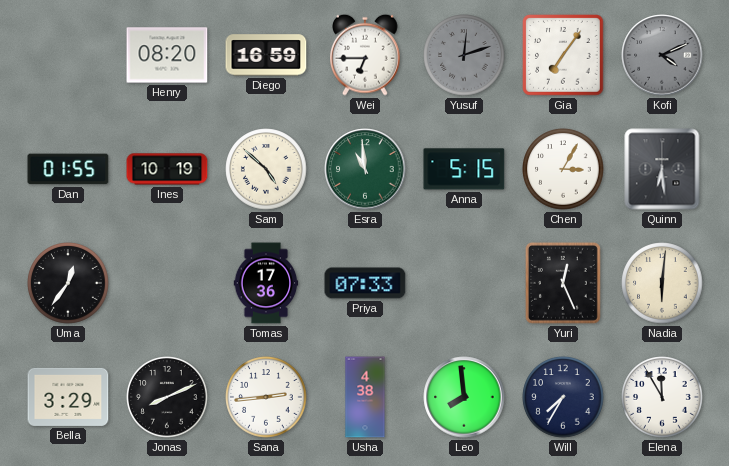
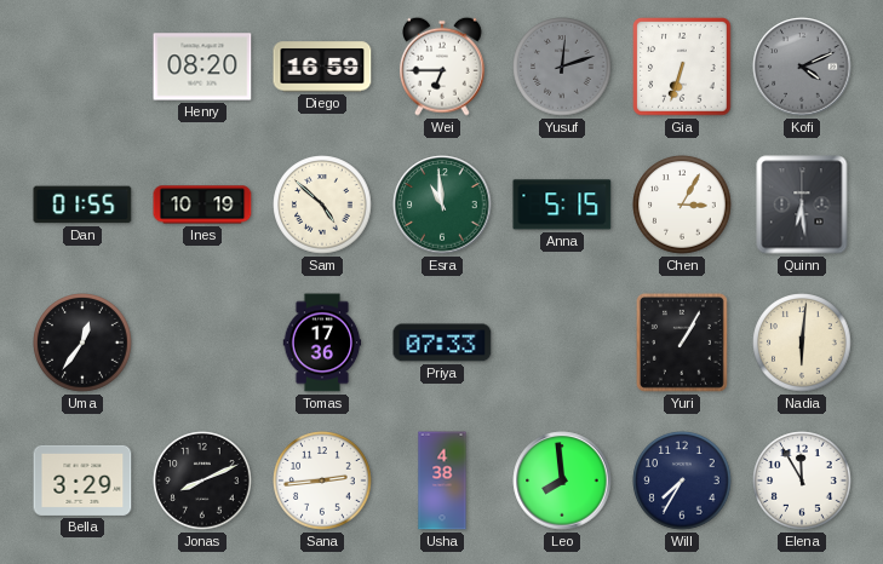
Gia: 7:06 -> 6:33 (682, 67)
Yuri: 12:26 -> 1:05 (682, 343)
